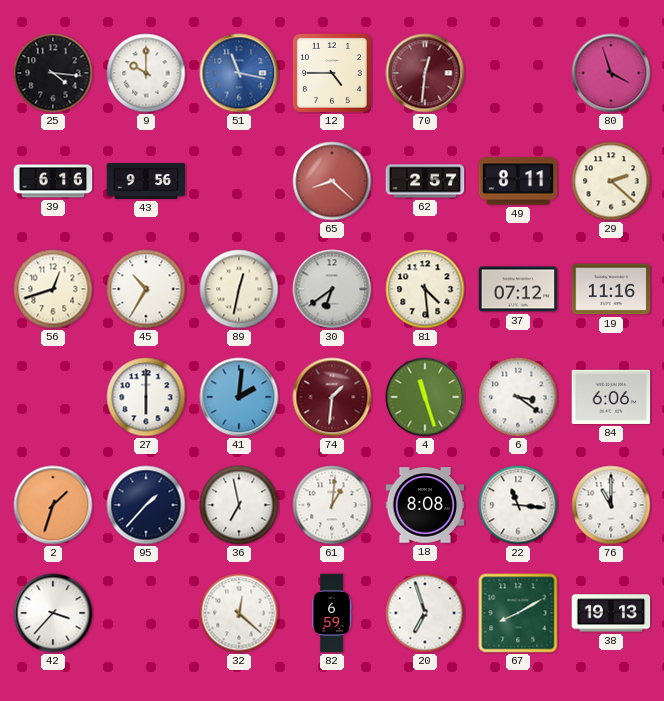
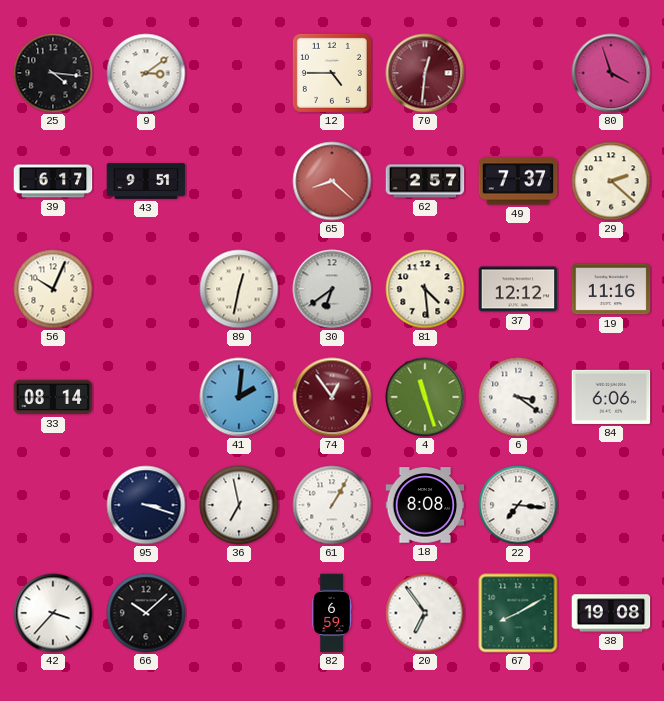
9: 10:00 -> 3:09 (146, 73)
51: 11:17 -> none (239, 73)
39: 6:16 -> 6:17 (53, 181)
43: 9:56 -> 9:51 (146, 182)
49: 8:11 -> 7:37 (518, 181)
56: 12:42 -> 10:04 (53, 289)
45: 10:35 -> none (146, 289)
37: 07:12 -> 12:12 (518, 289)
33: none -> 08:14 (53, 397)
27: 6:00 -> none (146, 397)
74: 1:31 -> 12:54 (332, 397)
2: 1:33 -> none (53, 505)
95: 1:37 -> 3:18 (146, 505)
61: 1:01 -> 1:05 (332, 505)
22: 11:16 -> 7:16 (518, 505)
76: 11:00 -> none (611, 505)
66: none -> 10:08 (146, 613)
32: 12:22 -> none (239, 613)
20: 6:57 -> 6:54 (425, 613)
38: 19:13 -> 19:08 (611, 613)
